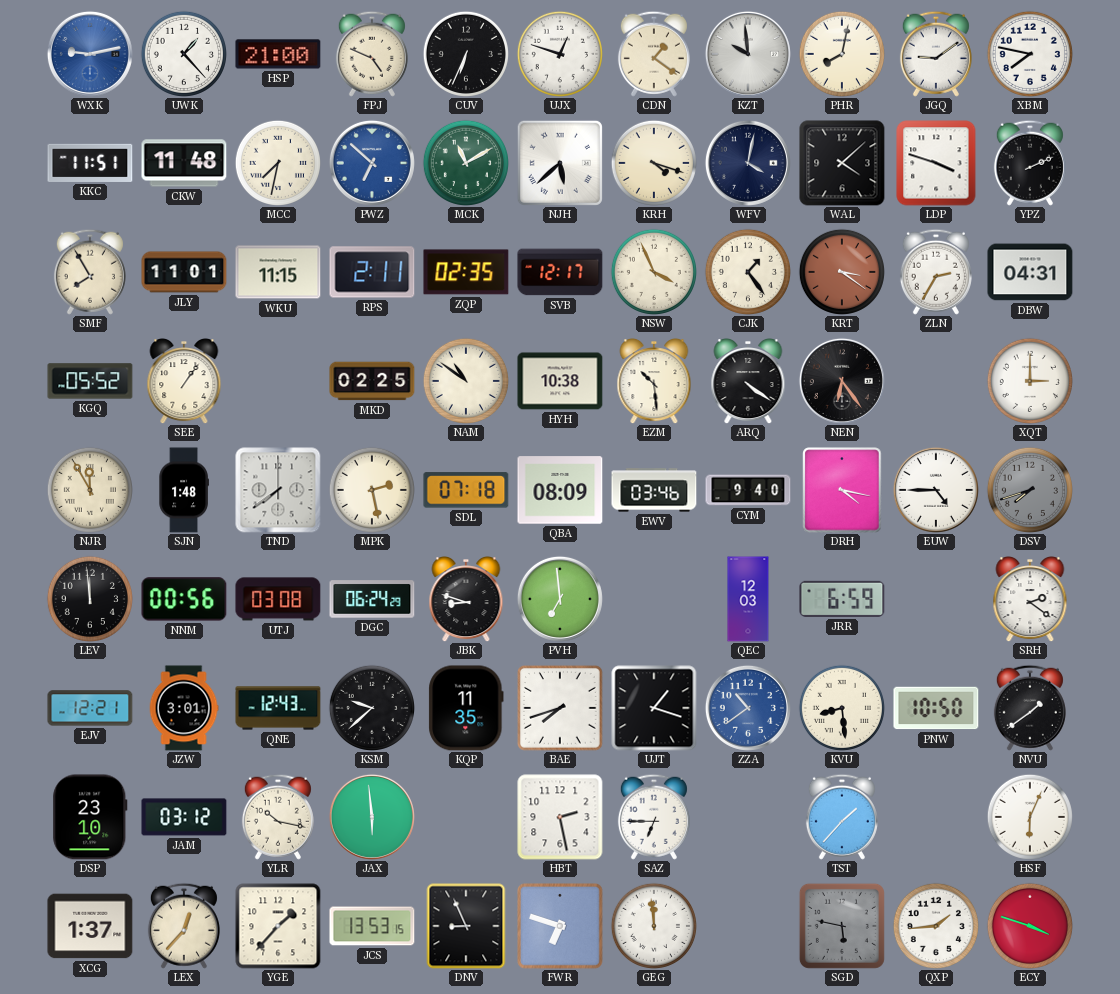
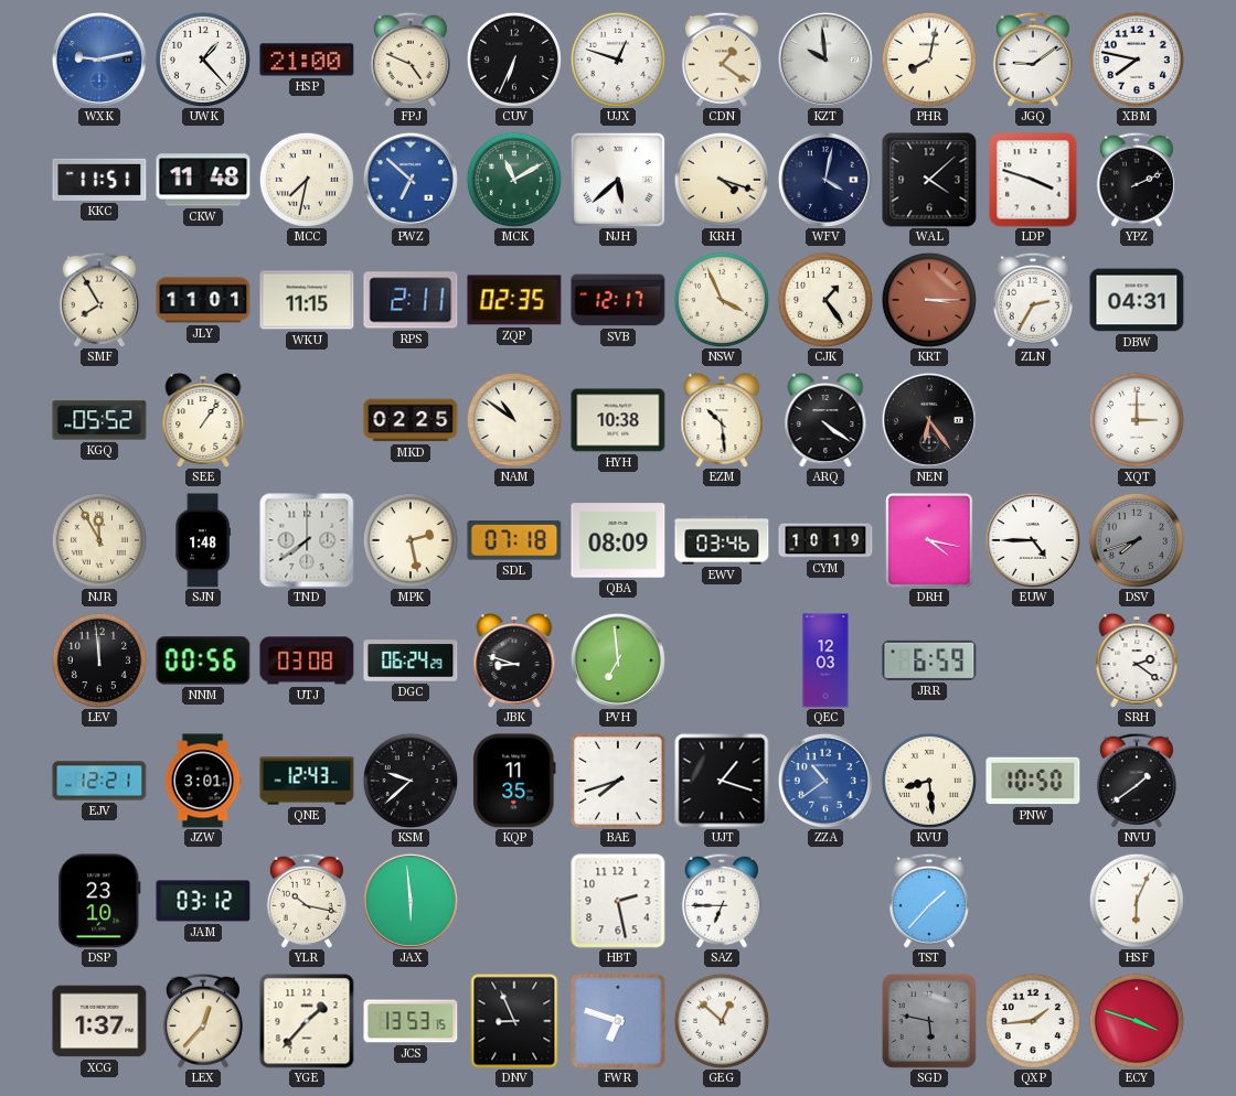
KRT: 3:21 -> 3:15 (929, 300)
CYM: 9:40 -> 10:19 (825, 540)
GEG: 11:59 -> 12:52 (722, 1021)
